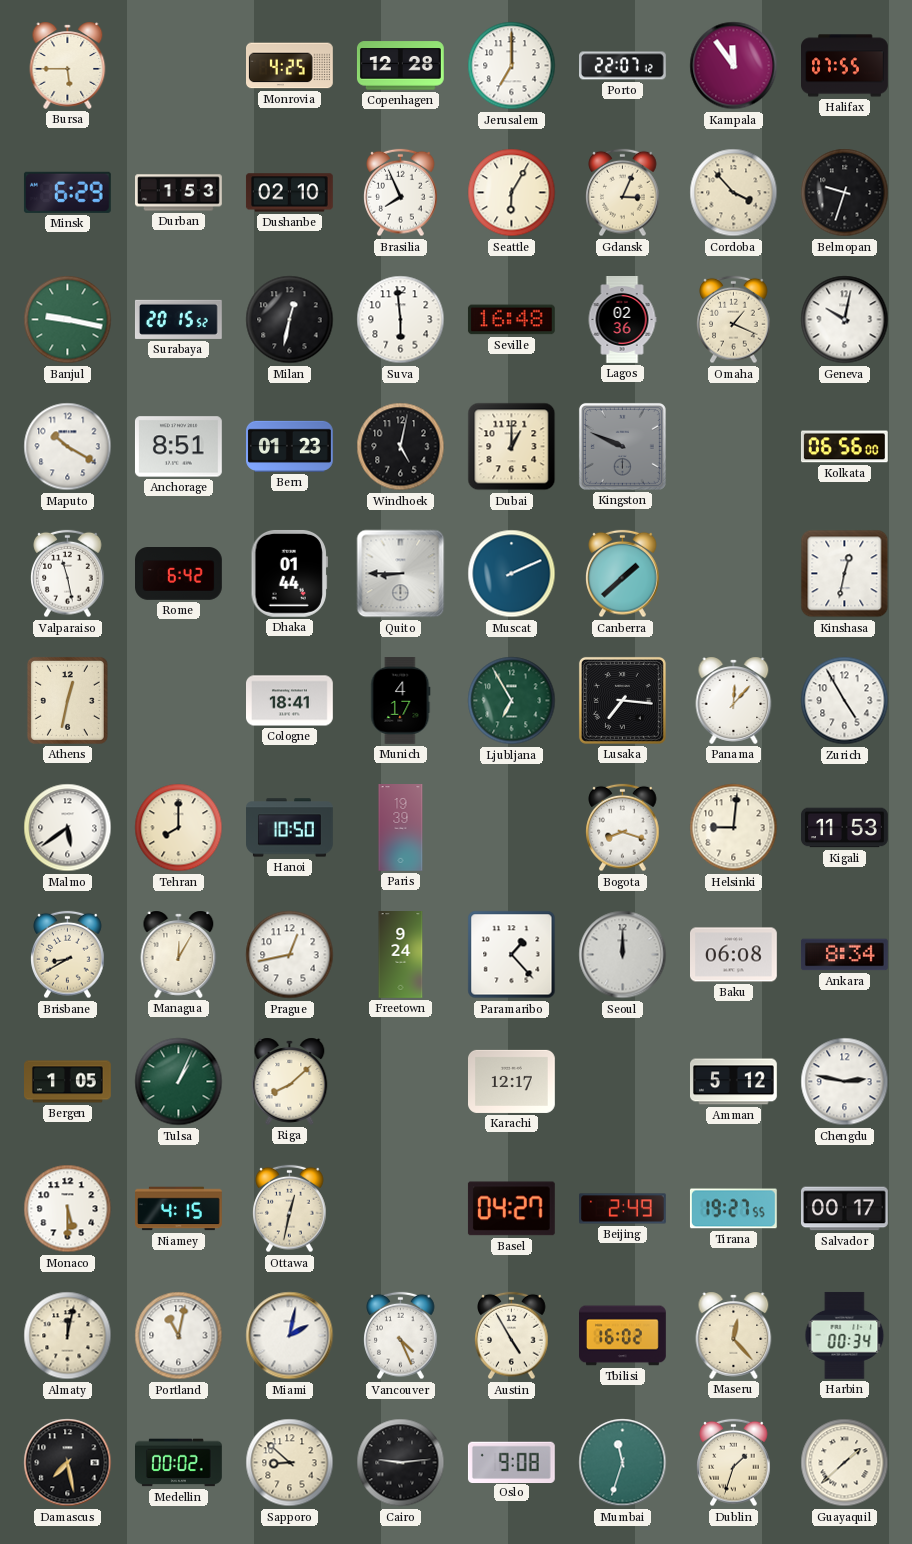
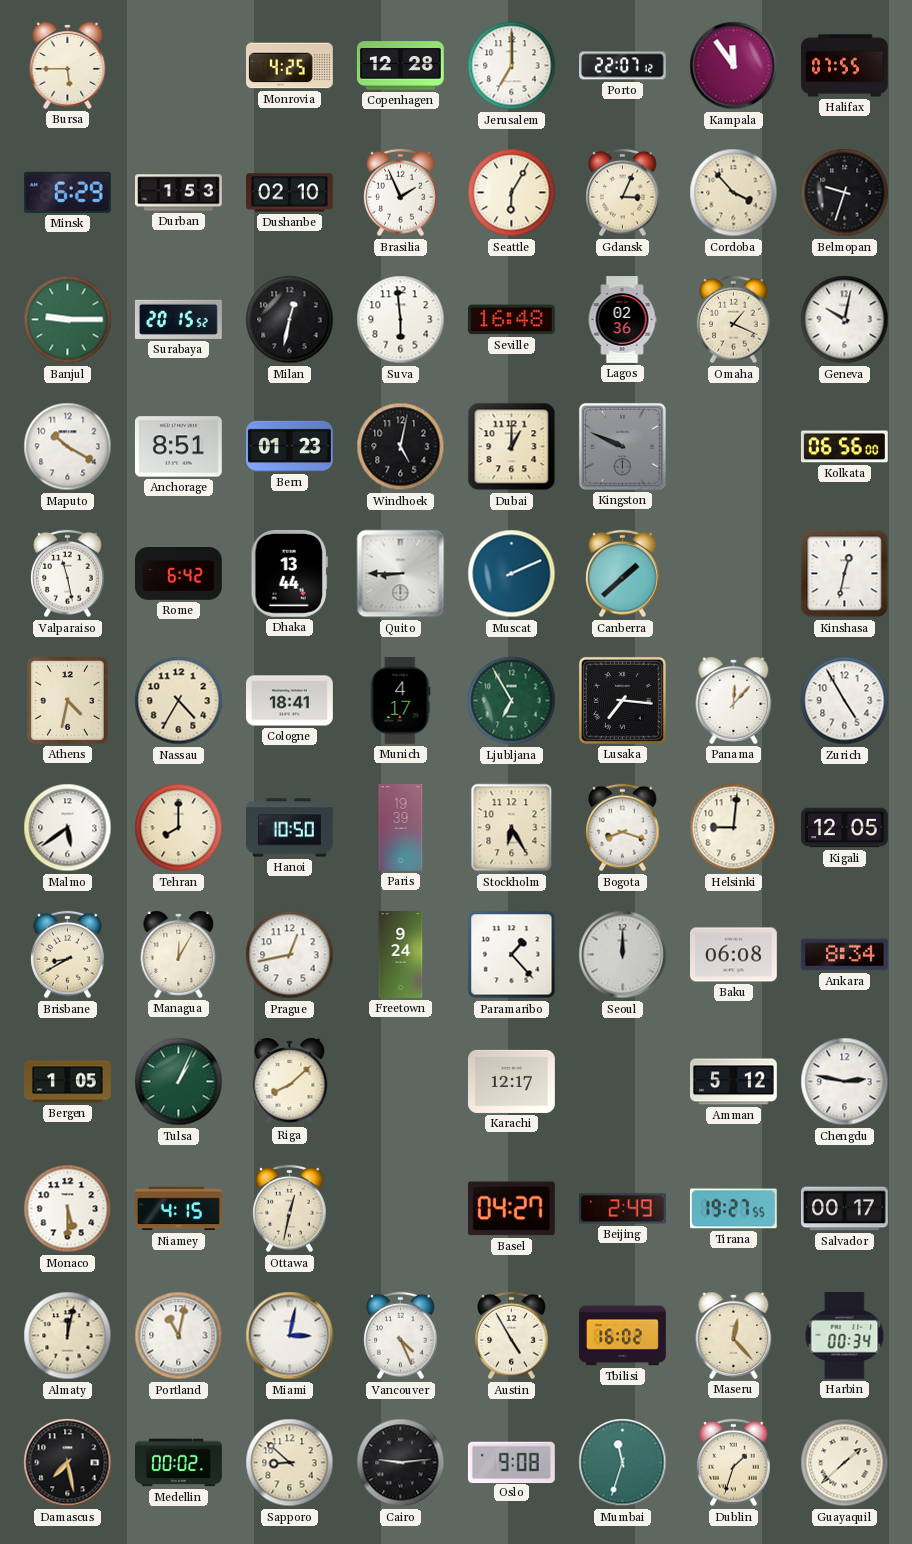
Brasilia: 7:56 -> 1:56 (401, 193)
Banjul: 9:17 -> 9:15 (68, 320)
Dhaka: 01:44 -> 13:44 (289, 573)
Athens: 12:32 -> 4:32 (67, 700)
Nassau: none -> 4:35 (179, 701)
Stockholm: none -> 6:25 (512, 828)
Kigali: 11:53 -> 12:05 (845, 828)
Miami: 2:02 -> 3:02 (290, 1336)
